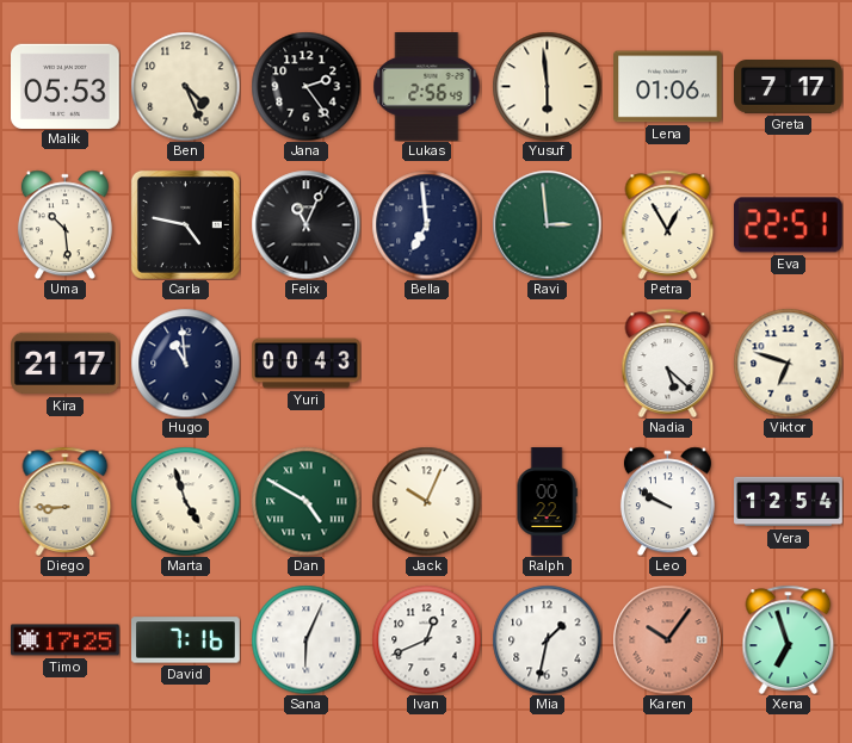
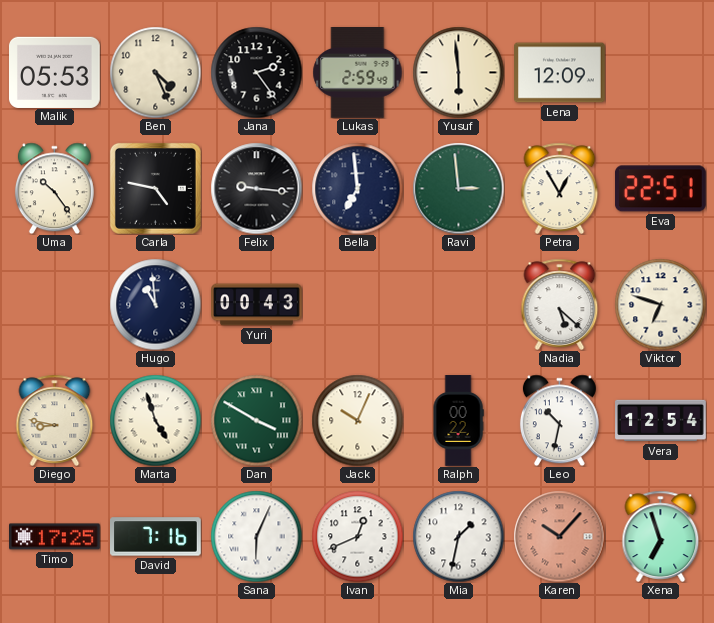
Lukas: 2:56 -> 2:59 (358, 73)
Lena: 01:06 -> 12:09 (560, 73)
Greta: 7:17 -> none (789, 87)
Uma: 10:29 -> 10:24 (54, 188)
Felix: 11:04 -> 9:16 (256, 188)
Kira: 21:17 -> none (66, 364)
Diego: 8:45 -> 8:47 (55, 420)
Dan: 4:50 -> 3:50 (256, 420)
Leo: 9:50 -> 10:32 (559, 420)
Karen: 10:06 -> 10:07 (559, 536)
